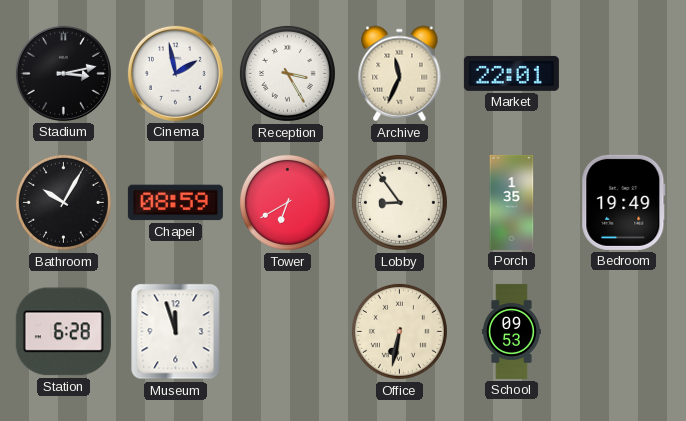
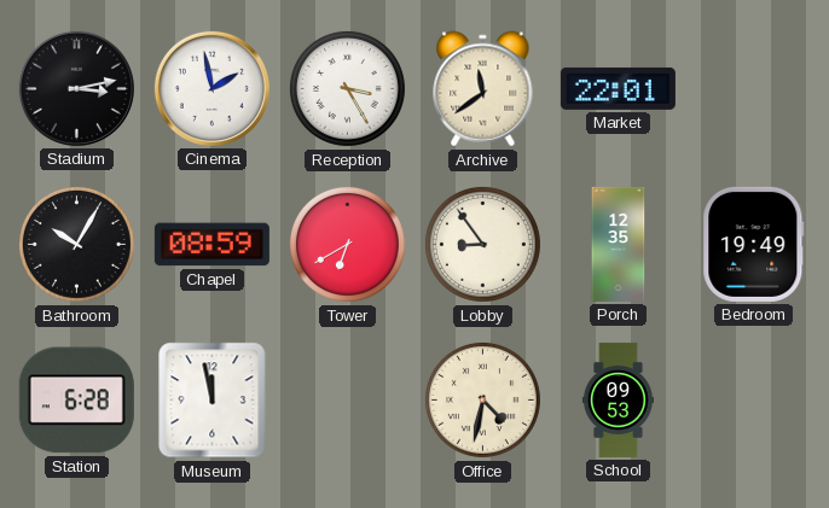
Archive: 11:34 -> 11:39 (483, 89)
Porch: 1:35 -> 12:35 (619, 244)
Museum: 11:57 -> 11:58 (213, 401)
Office: 6:32 -> 4:32 (482, 399)
